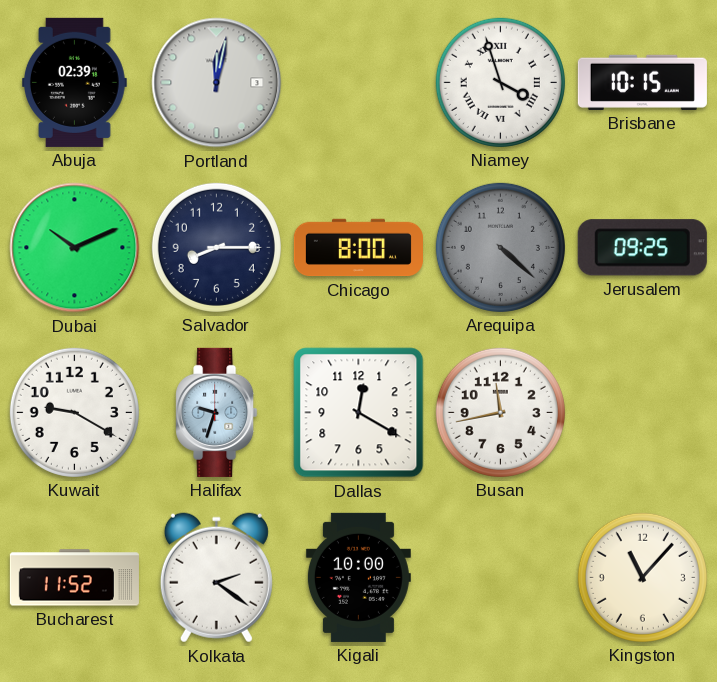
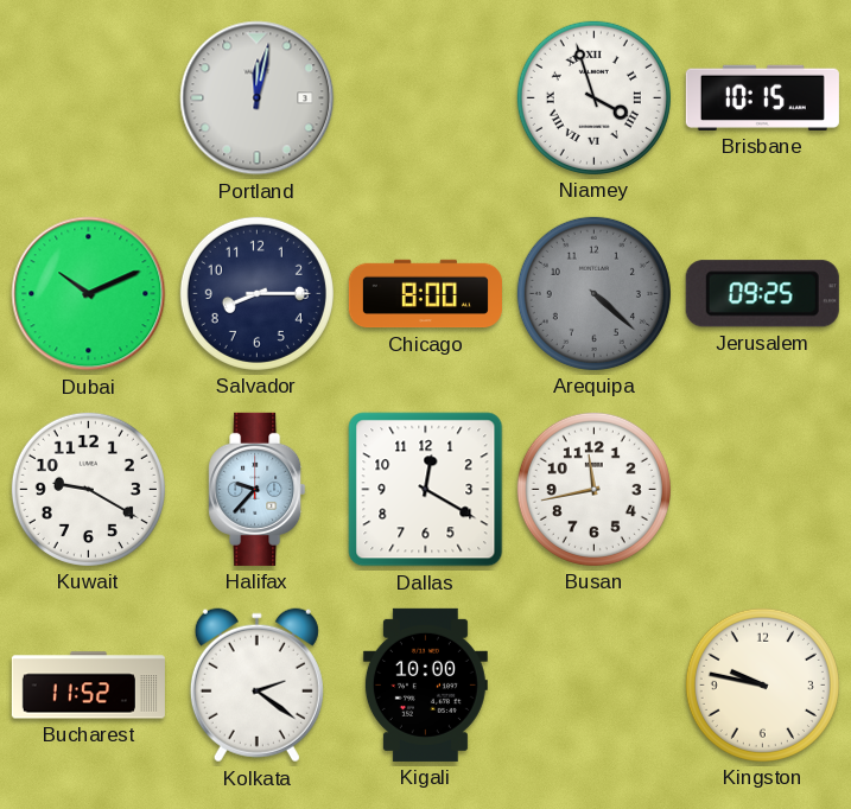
Abuja: 02:39 -> none (74, 82)
Halifax: 9:33 -> 9:37 (258, 489)
Kingston: 11:07 -> 9:47 (762, 684)
